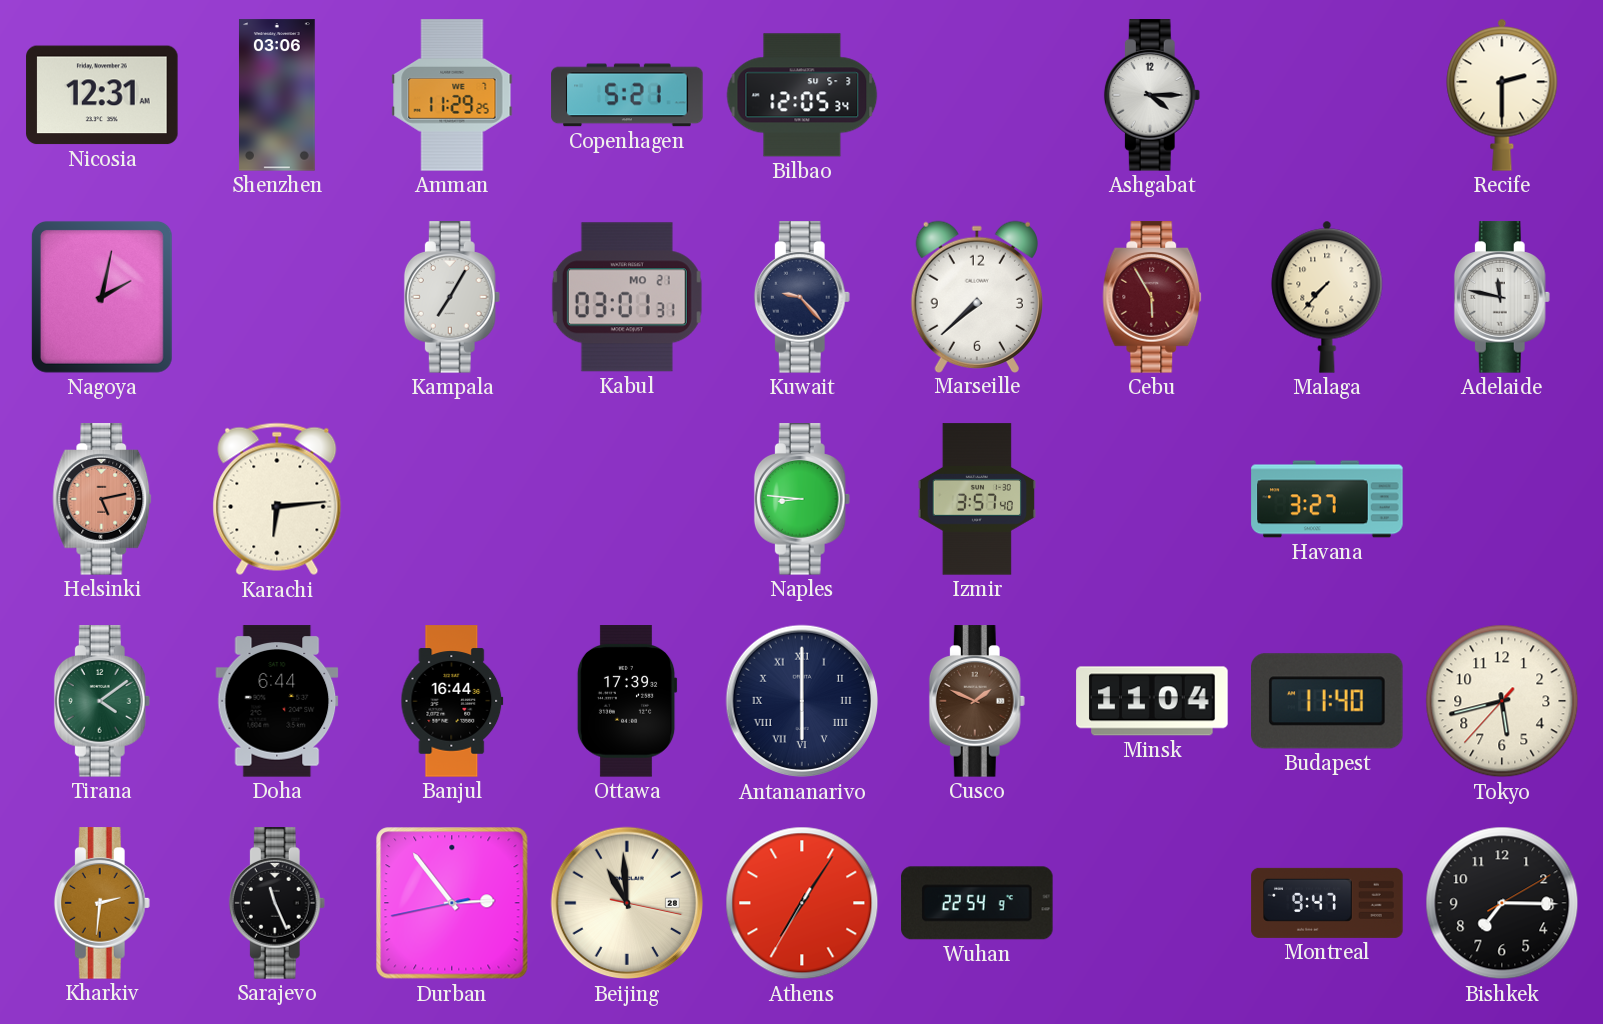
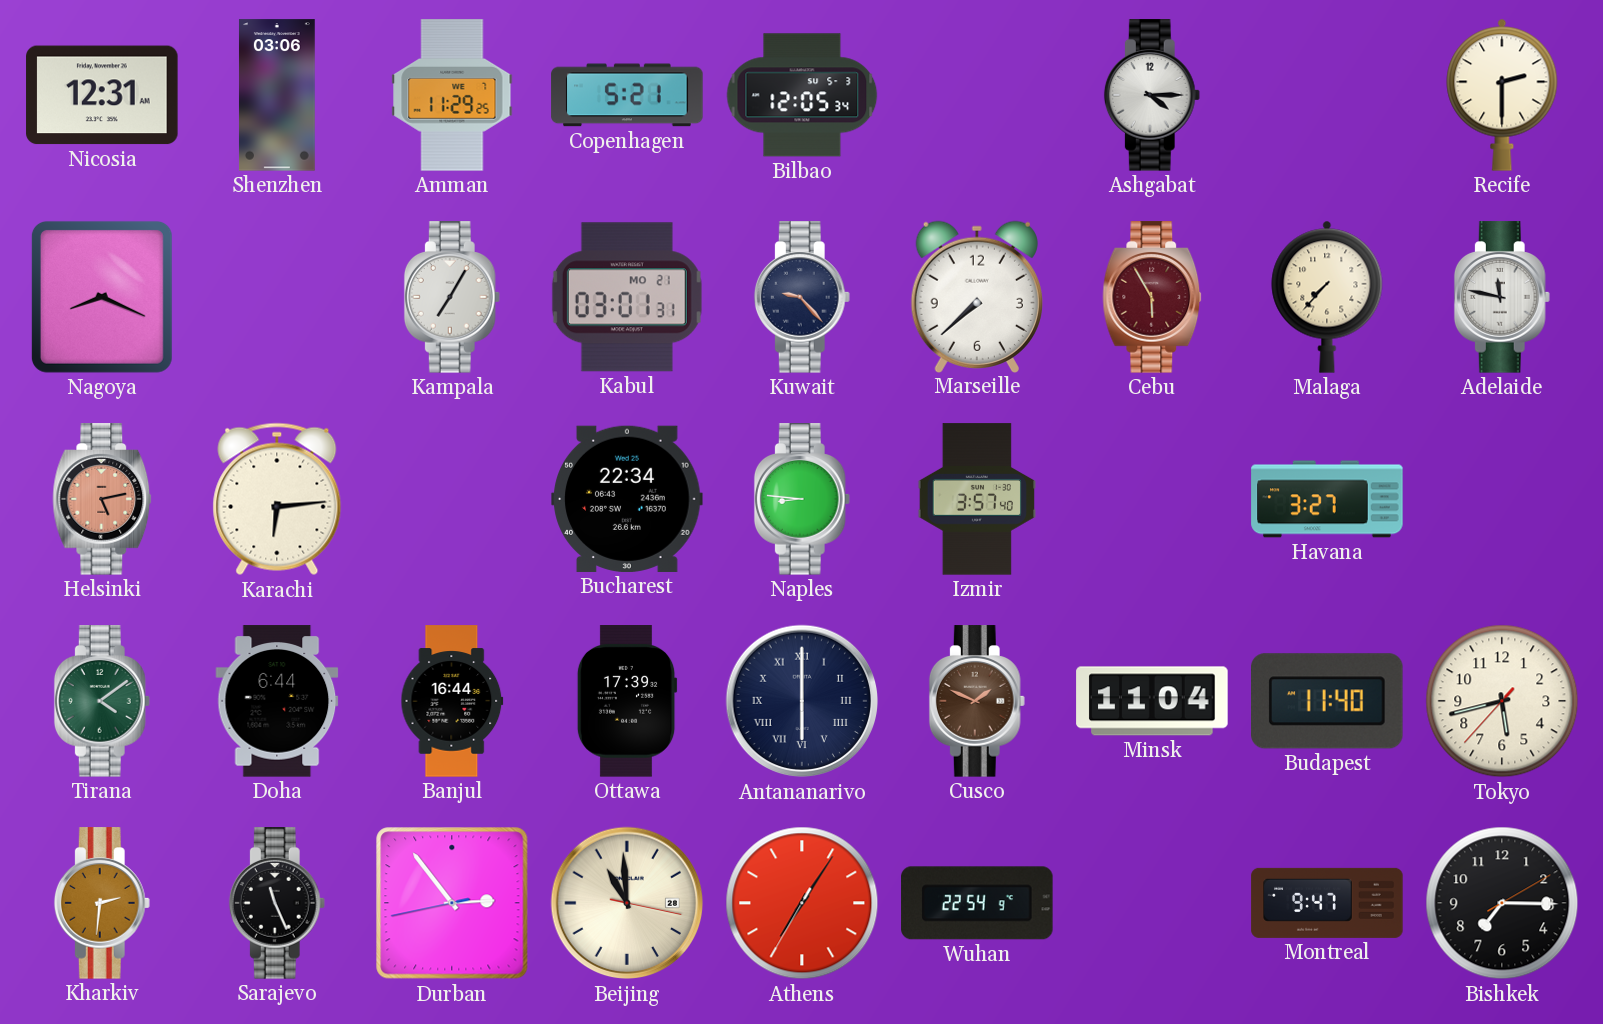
Nagoya: 2:02 -> 8:19 (102, 297)
Bucharest: none -> 22:34 (627, 499)
